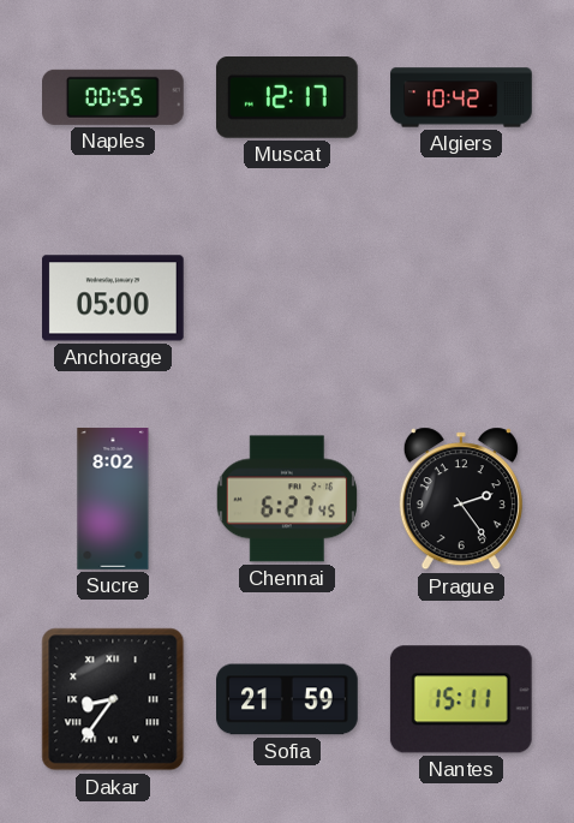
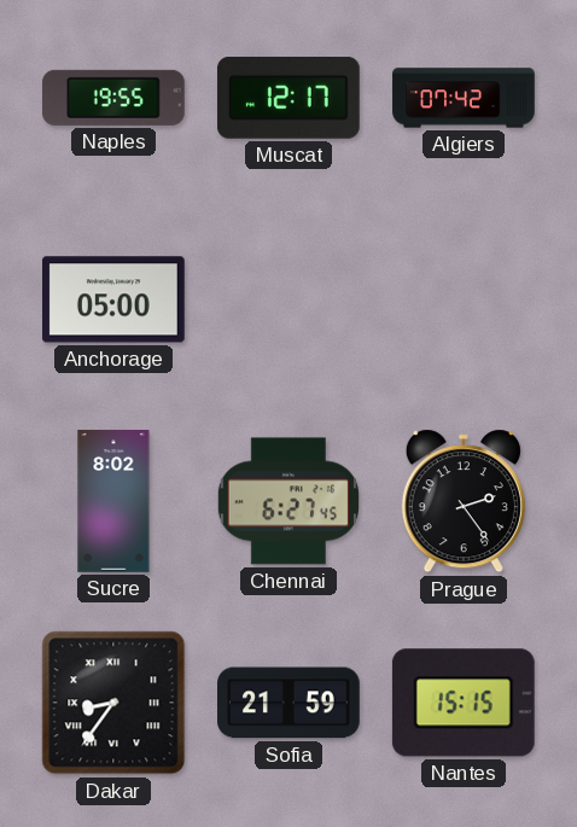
Naples: 00:55 -> 19:55 (115, 98)
Algiers: 10:42 -> 07:42 (464, 98)
Nantes: 15:11 -> 15:15 (464, 703)
